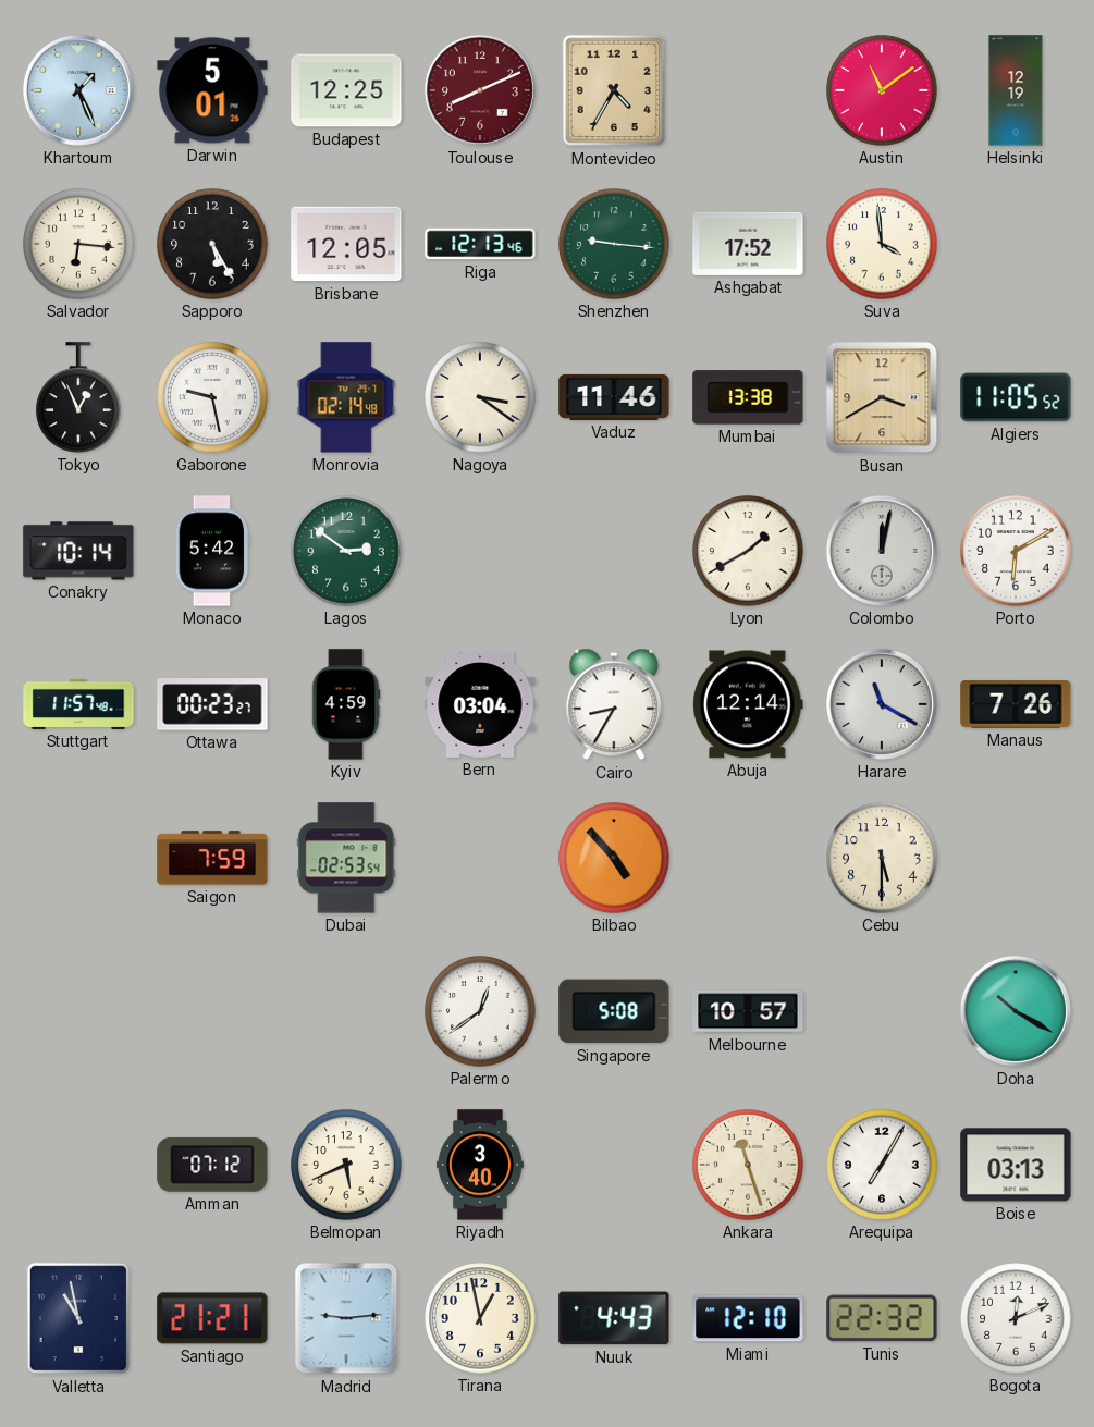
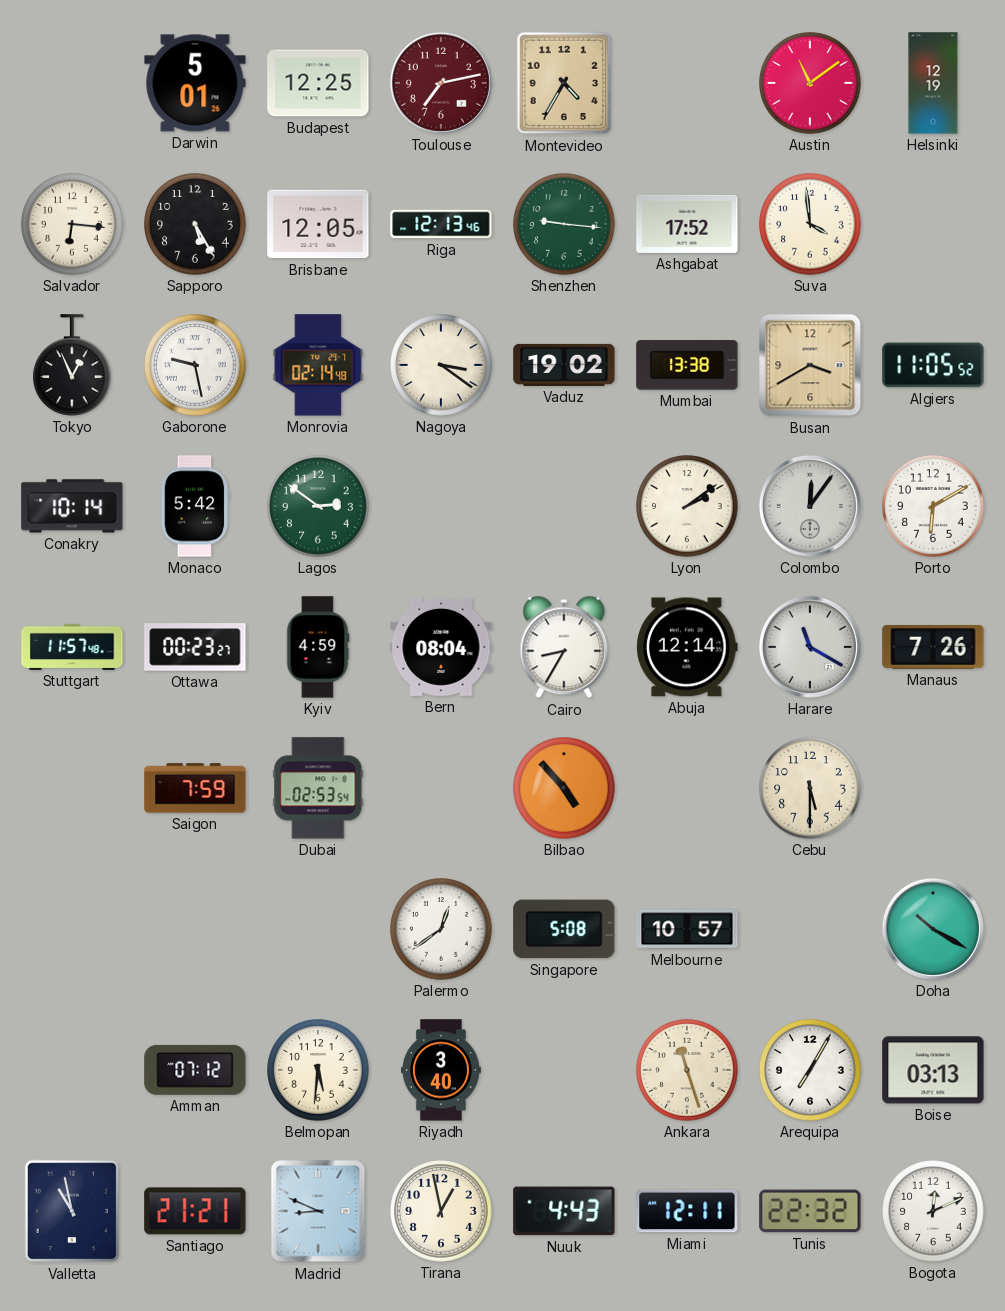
Khartoum: 1:26 -> none (78, 90)
Toulouse: 8:11 -> 7:13 (441, 83)
Vaduz: 11:46 -> 19:02 (564, 365)
Lyon: 1:40 -> 2:09 (687, 506)
Colombo: 12:02 -> 12:06 (810, 506)
Bern: 03:04 -> 08:04 (441, 647)
Belmopan: 5:41 -> 5:31 (318, 1070)
Madrid: 9:14 -> 8:49 (318, 1211)
Miami: 12:10 -> 12:11 (687, 1211)
